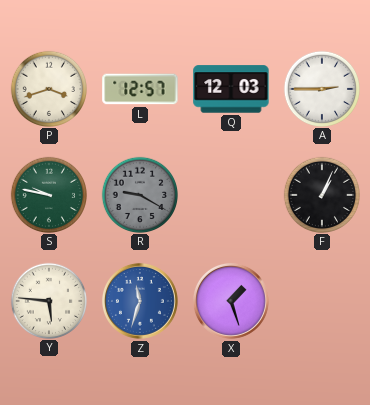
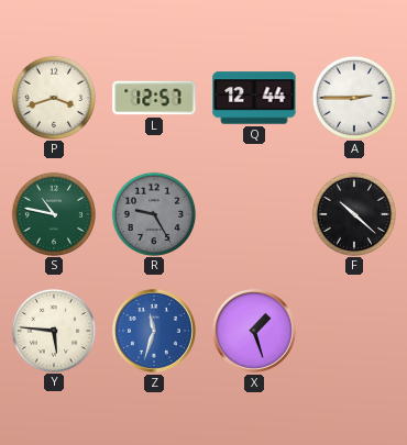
Q: 12:03 -> 12:44 (254, 98)
S: 9:47 -> 10:47 (53, 213)
R: 9:20 -> 9:25 (153, 213)
F: 1:04 -> 10:22 (353, 213)
